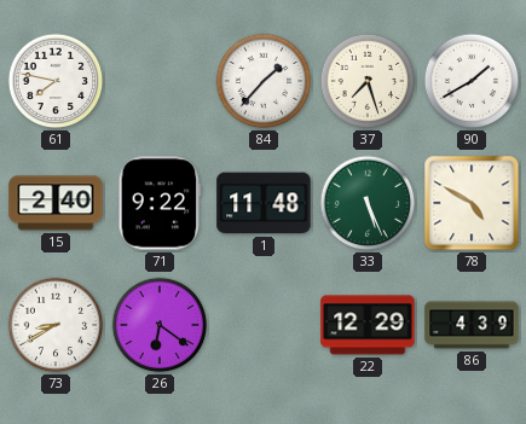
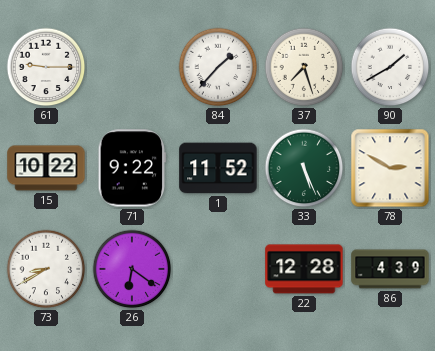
61: 7:47 -> 9:15 (46, 67)
15: 2:40 -> 10:22 (46, 168)
1: 11:48 -> 11:52 (218, 168)
78: 4:50 -> 2:50 (390, 168)
22: 12:29 -> 12:28 (304, 269)
